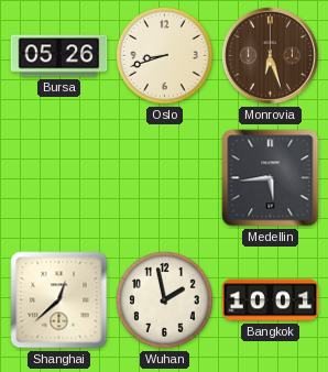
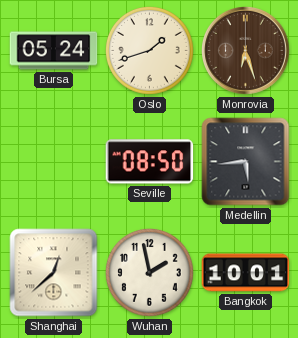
Bursa: 05:26 -> 05:24 (54, 51)
Oslo: 8:42 -> 1:42 (149, 50)
Seville: none -> 08:50 (150, 162)
